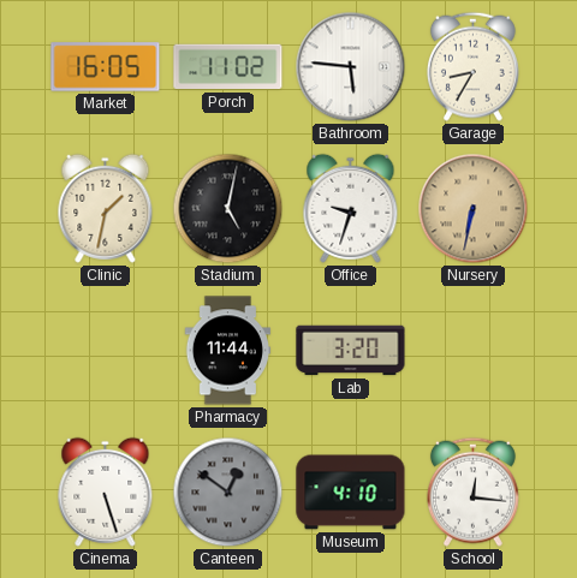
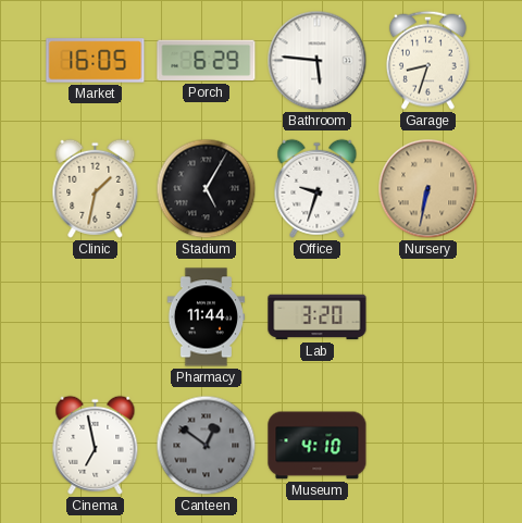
Porch: 11:02 -> 6:29 (207, 61)
Garage: 8:35 -> 8:33 (427, 60)
Stadium: 5:02 -> 5:05 (207, 189)
Cinema: 5:27 -> 6:58 (96, 445)
School: 12:16 -> none (472, 491)
